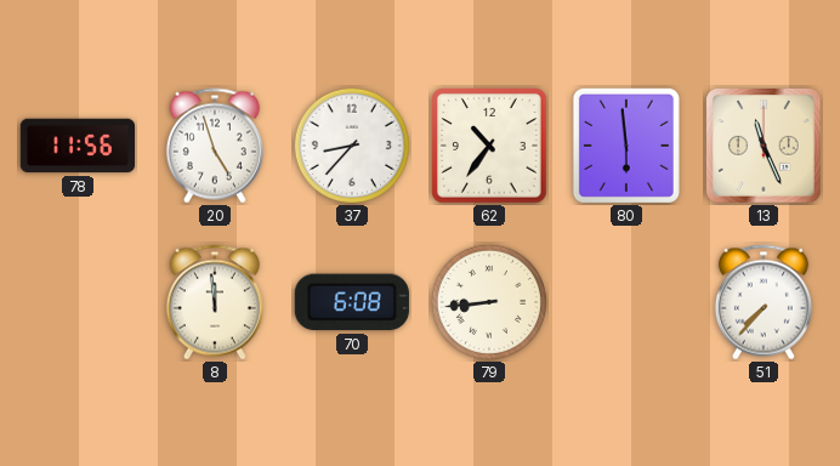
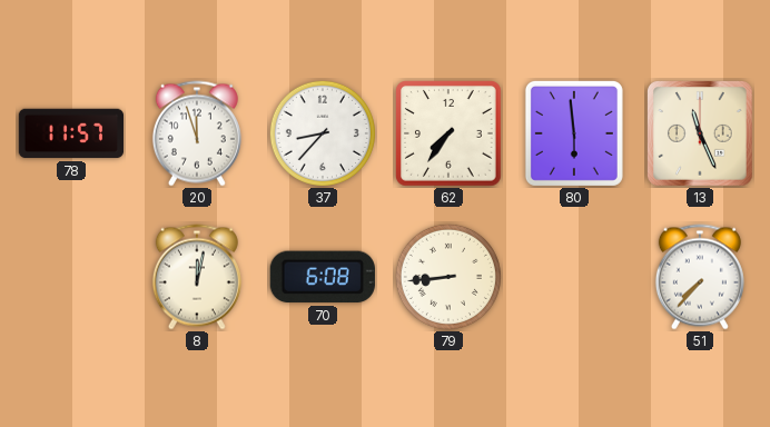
78: 11:56 -> 11:57 (71, 133)
20: 4:57 -> 11:57 (197, 133)
62: 10:36 -> 7:36 (450, 135)
8: 11:59 -> 12:02 (197, 277)
